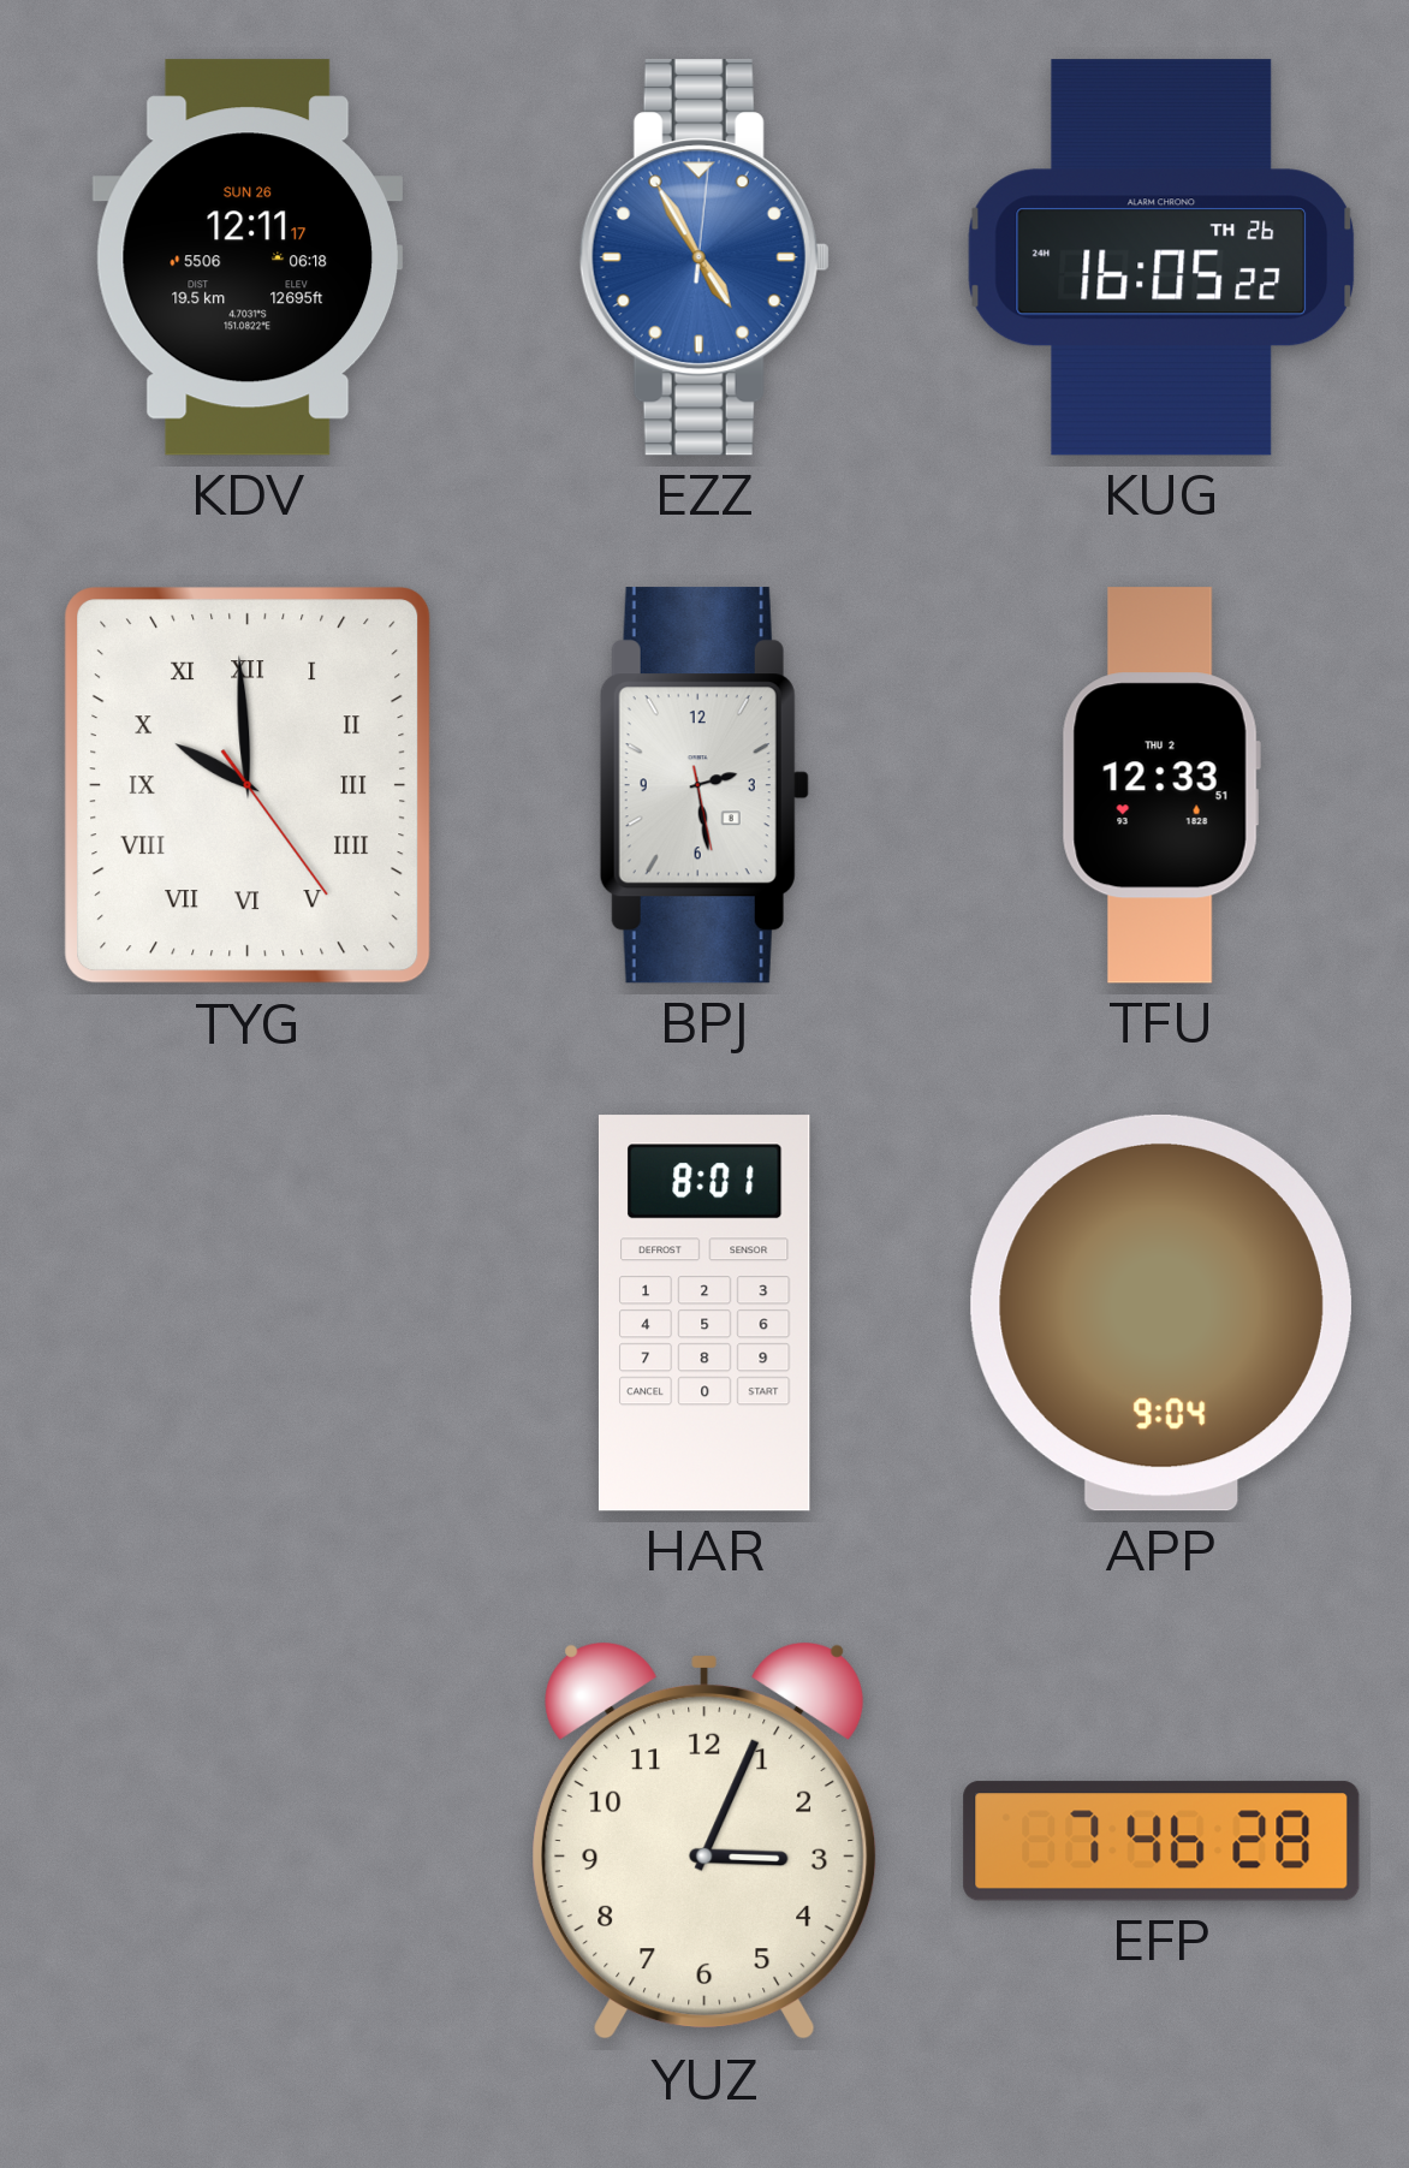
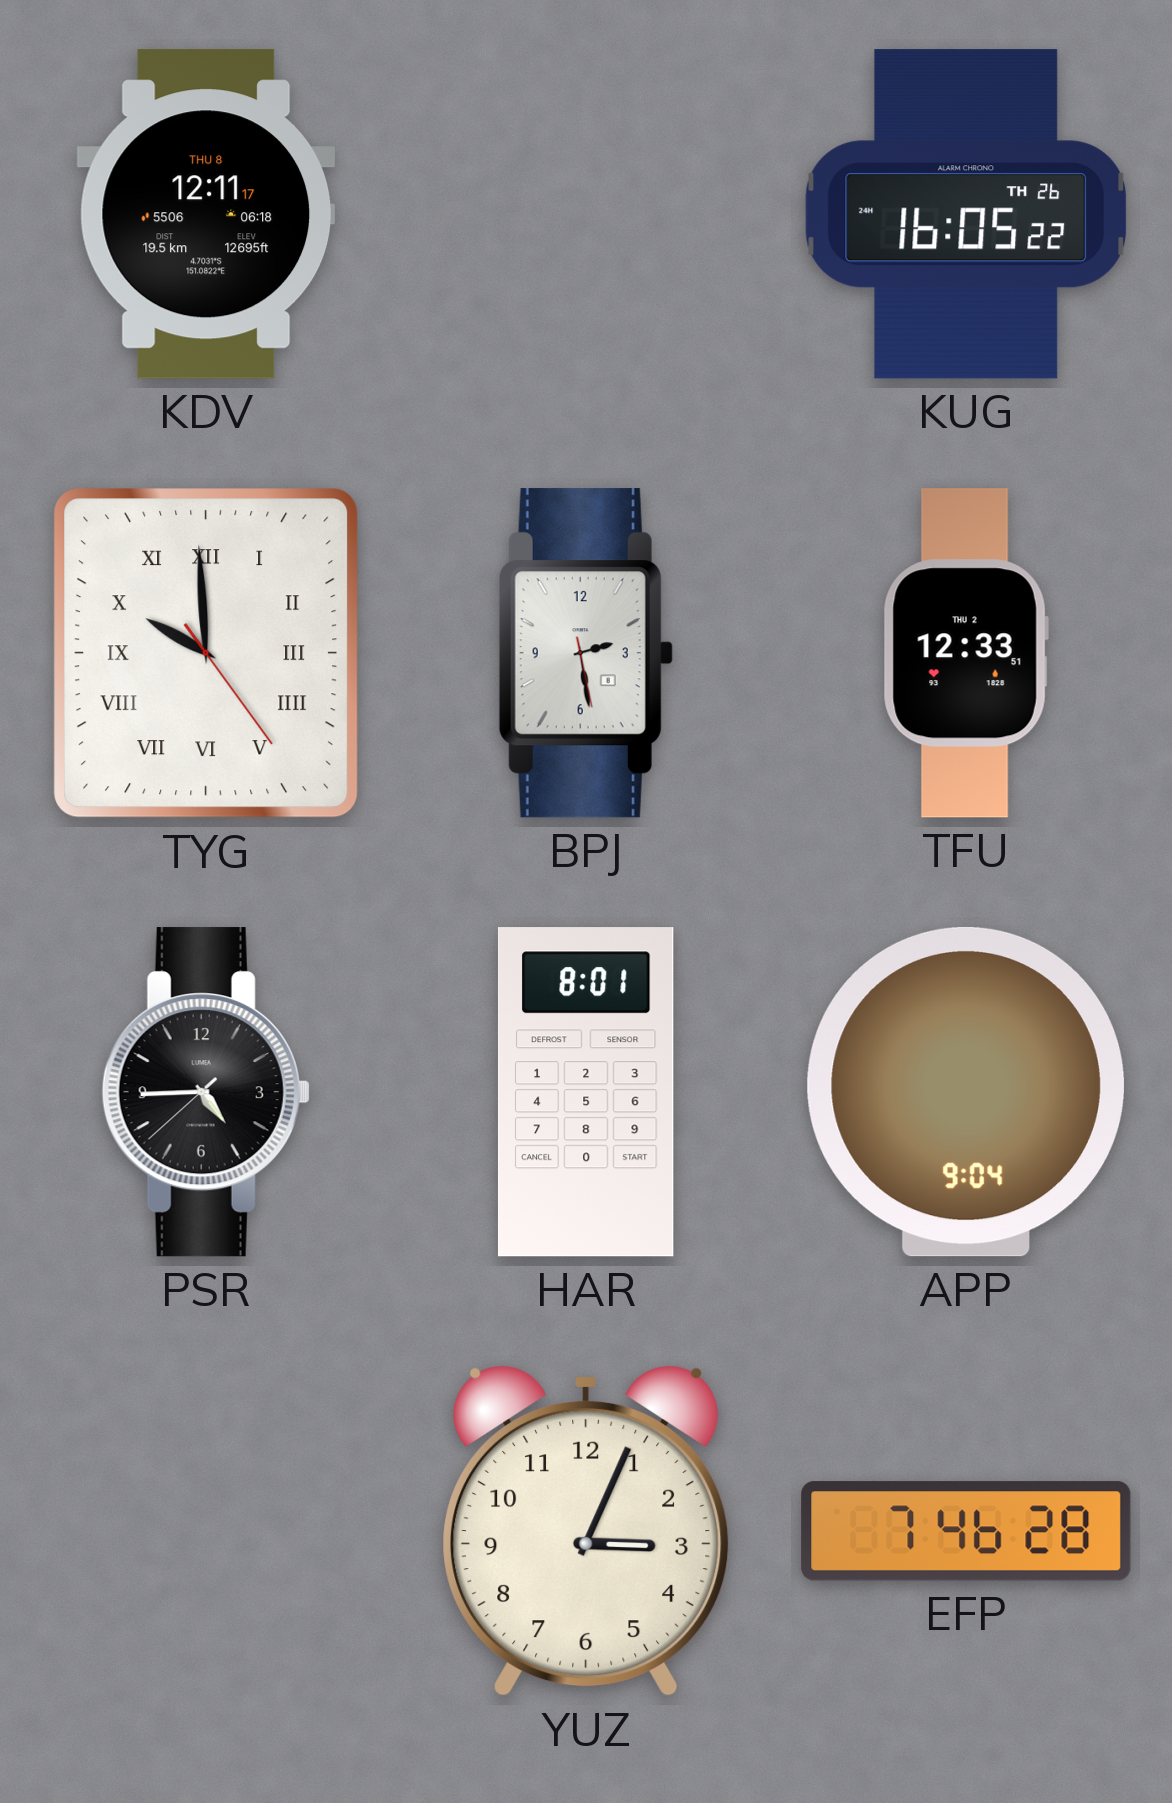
KDV date: SUN 26 -> THU 8 (206, 214)
EZZ: 4:55 -> none (704, 257)
PSR: none -> 4:44 (206, 1092)
